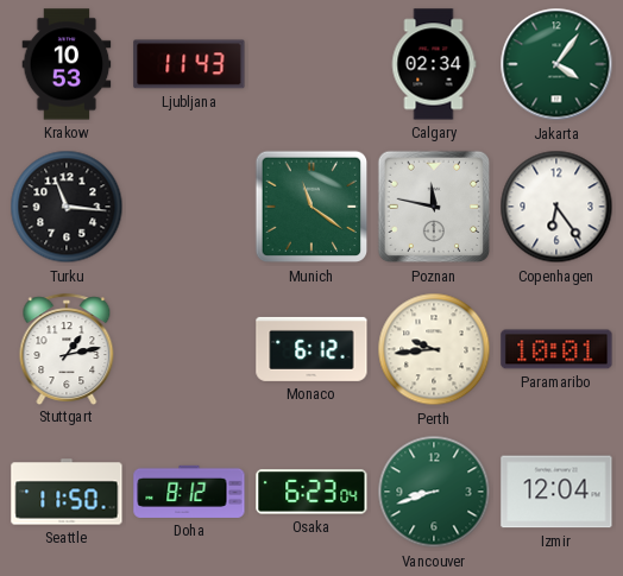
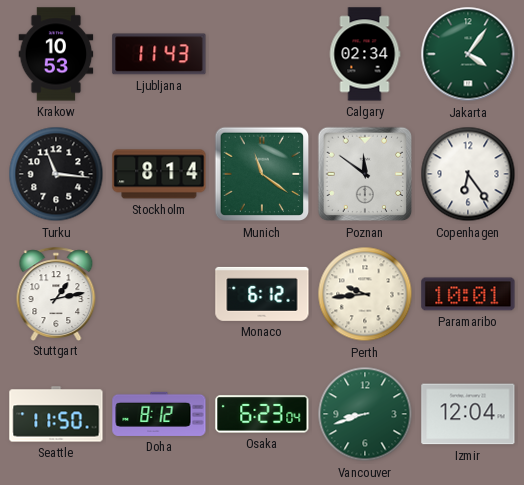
Stockholm: none -> 8:14 (159, 174)
Poznan: 11:47 -> 11:51 (365, 174)
